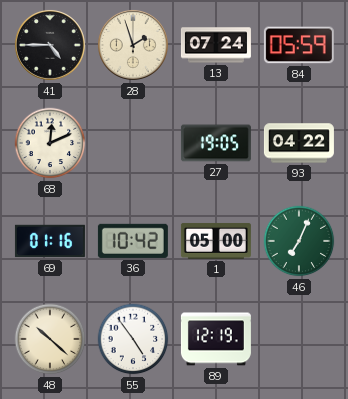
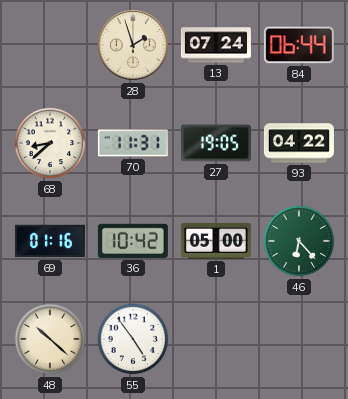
41: 4:45 -> none (50, 45)
84: 05:59 -> 06:44 (299, 45)
68: 12:11 -> 8:38 (50, 143)
70: none -> 11:31 (133, 143)
46: 7:04 -> 6:23 (299, 241)
89: 12:19 -> none (216, 339)
